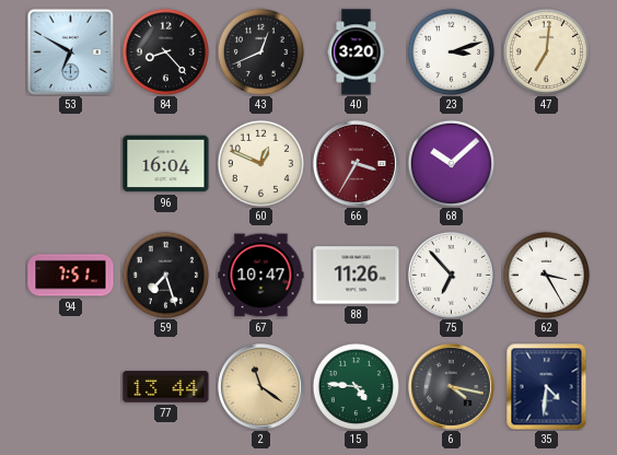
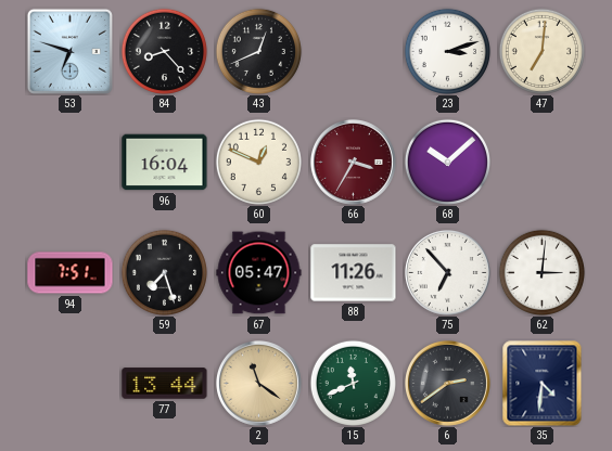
53: 6:50 -> 6:48 (69, 51)
40: 3:20 -> none (357, 52)
67: 10:47 -> 05:47 (259, 273)
62: 3:25 -> 3:01 (541, 272)
15: 4:46 -> 11:41 (353, 383)
6: 4:17 -> 2:39 (447, 383)
